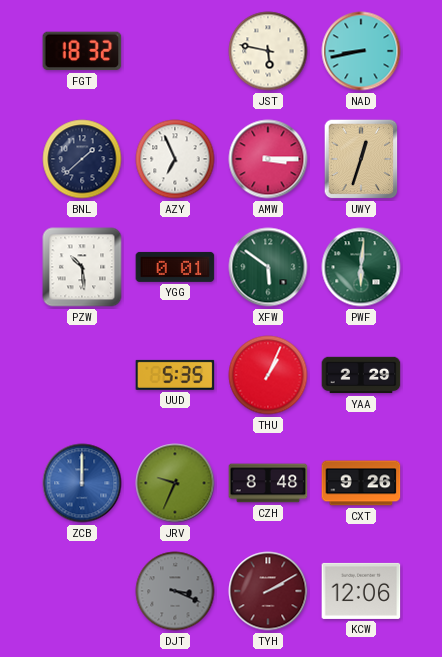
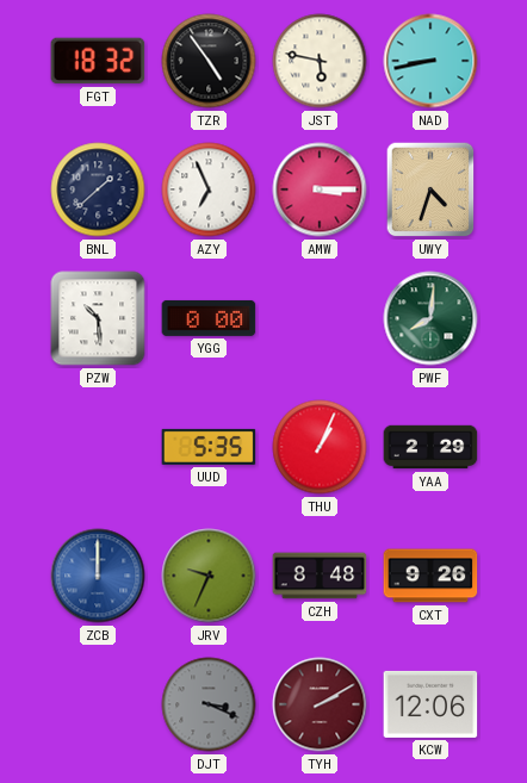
TZR: none -> 4:54 (209, 61)
UWY: 12:33 -> 4:33 (430, 189)
YGG: 0:01 -> 0:00 (209, 318)
XFW: 5:51 -> none (268, 267)
PWF: 6:01 -> 8:01 (430, 318)
